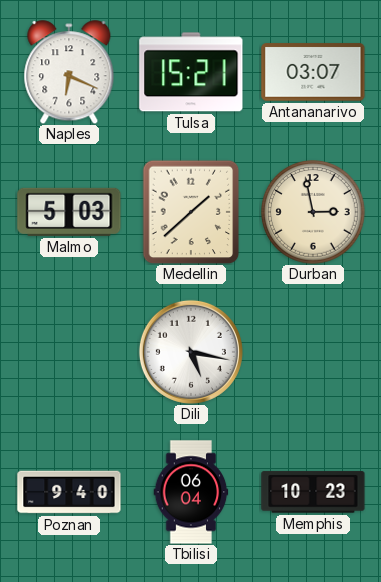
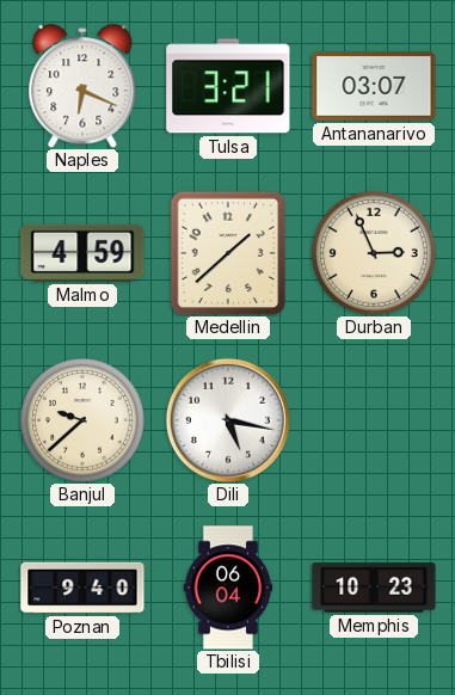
Tulsa: 15:21 -> 3:21 (228, 86)
Malmo: 5:03 -> 4:59 (82, 253)
Durban: 2:58 -> 2:56 (374, 253)
Banjul: none -> 9:38 (82, 420)
